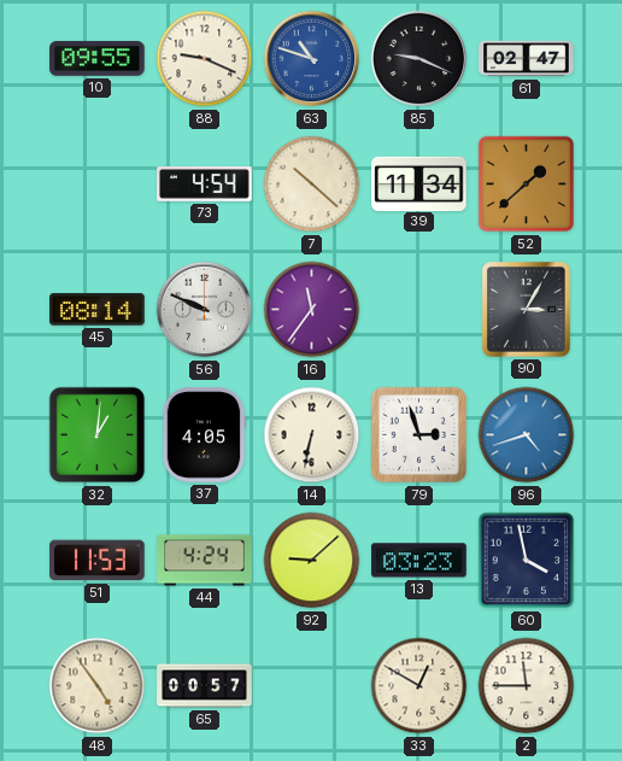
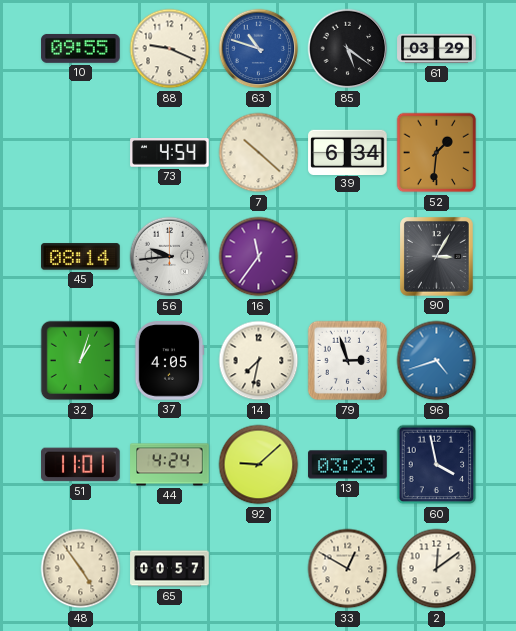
85: 9:19 -> 5:21 (348, 49)
61: 02:47 -> 03:29 (437, 49)
39: 11:34 -> 6:34 (348, 152)
52: 1:38 -> 1:31 (437, 153)
56: 9:49 -> 9:44 (170, 257)
32: 1:01 -> 1:03 (81, 361)
14: 6:32 -> 7:32 (259, 361)
51: 11:53 -> 11:01 (81, 465)
2: 11:45 -> 12:09 (437, 569)
